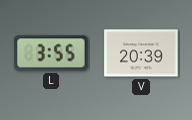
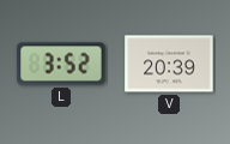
L: 3:55 -> 3:52 (61, 64)
